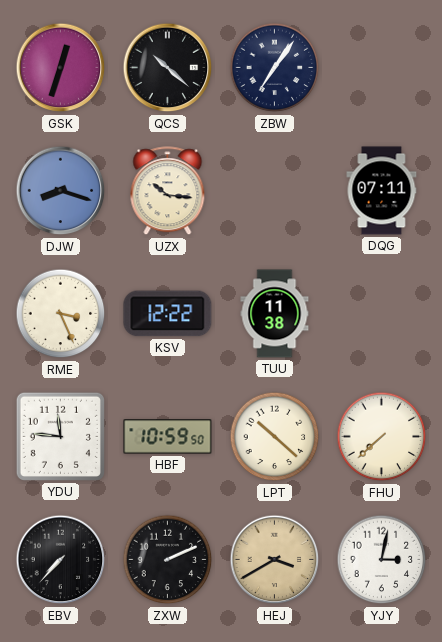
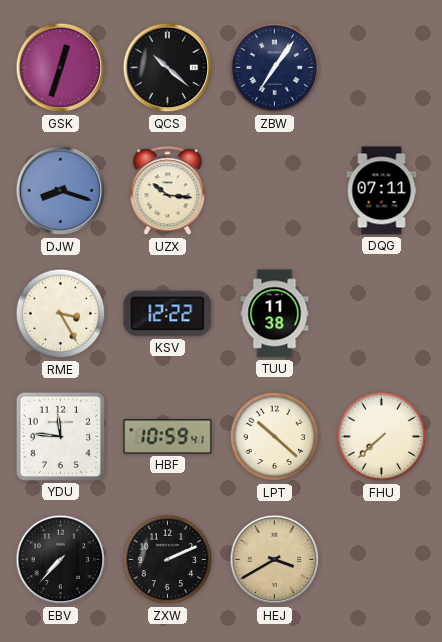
RME: 3:26 -> 3:25 (61, 314)
HBF: 10:59:50 -> 10:59:41 (168, 437)
YJY: 3:02 -> none (382, 560)
